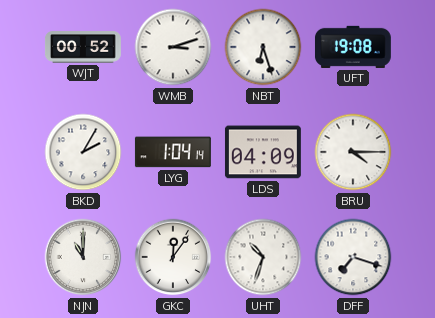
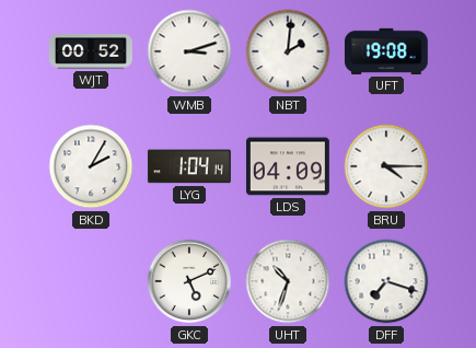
NBT: 6:27 -> 2:01 (288, 51)
NJN: 11:00 -> none (83, 257)
GKC: 12:06 -> 5:11 (189, 281)
